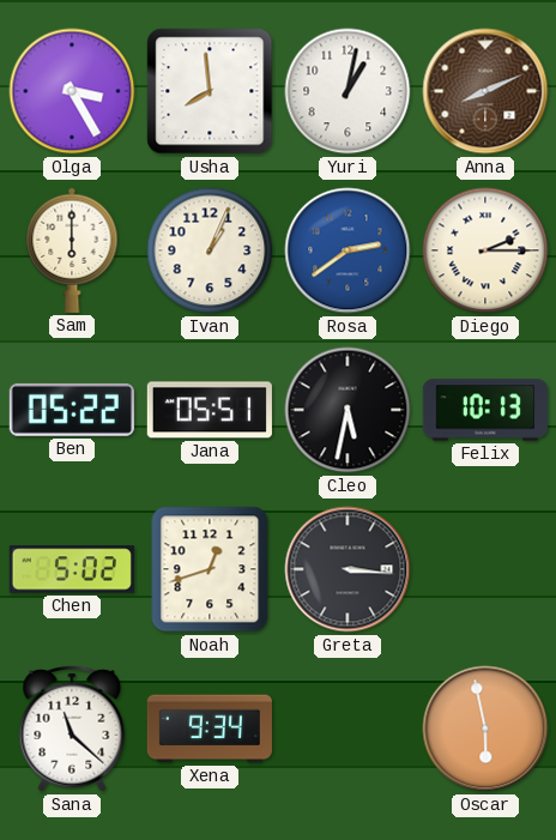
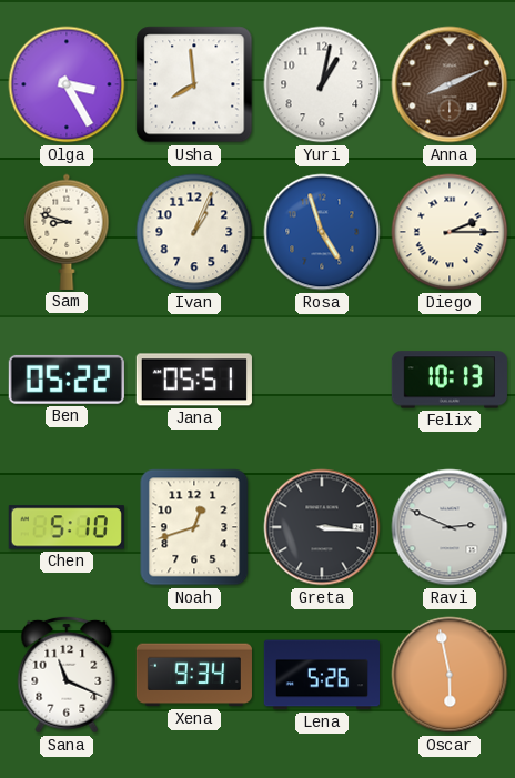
Sam: 6:00 -> 8:48 (67, 232)
Rosa: 2:39 -> 4:57 (322, 232)
Cleo: 5:32 -> none (347, 410)
Chen: 5:02 -> 5:10 (67, 527)
Ravi: none -> 2:49 (450, 527)
Sana: 11:22 -> 11:19 (67, 675)
Lena: none -> 5:26 (321, 675)
